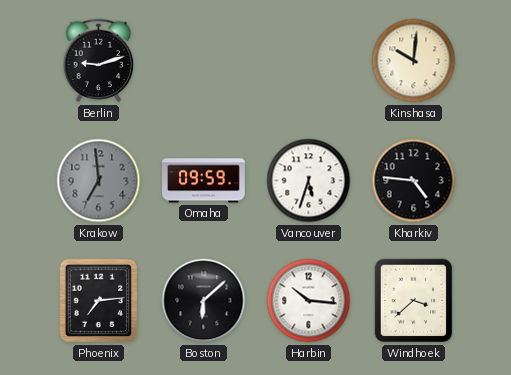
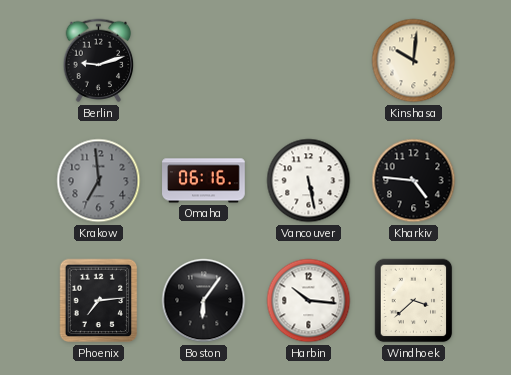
Omaha: 09:59 -> 06:16 (204, 181)
Vancouver: 5:33 -> 5:28 (309, 181)
Boston: 6:08 -> 6:06 (204, 301)
